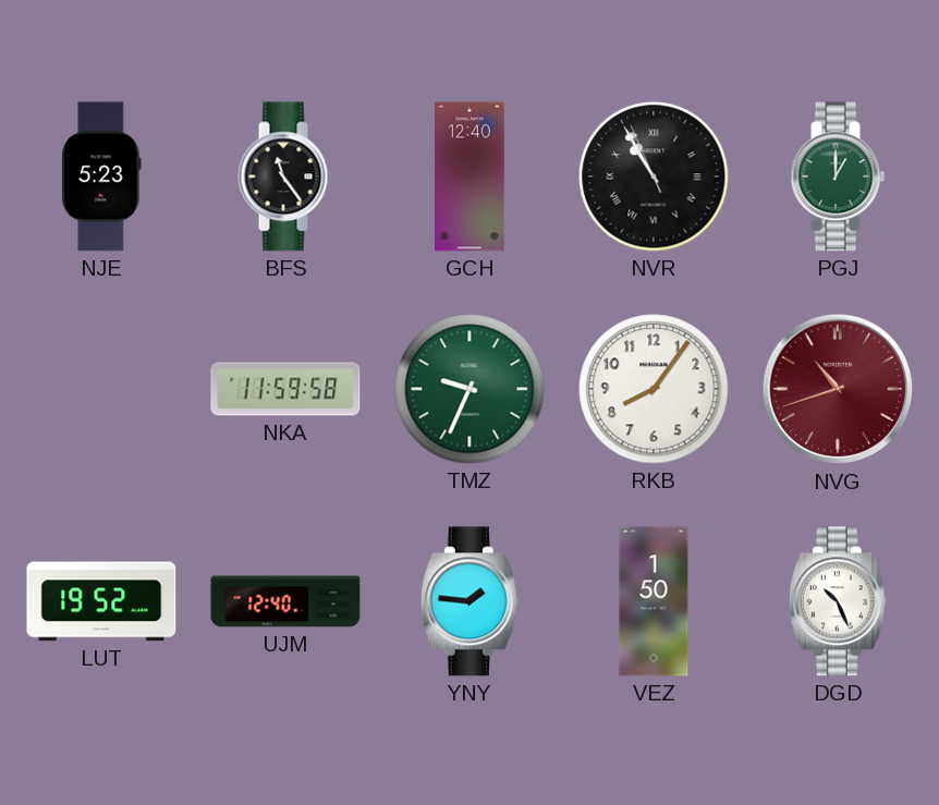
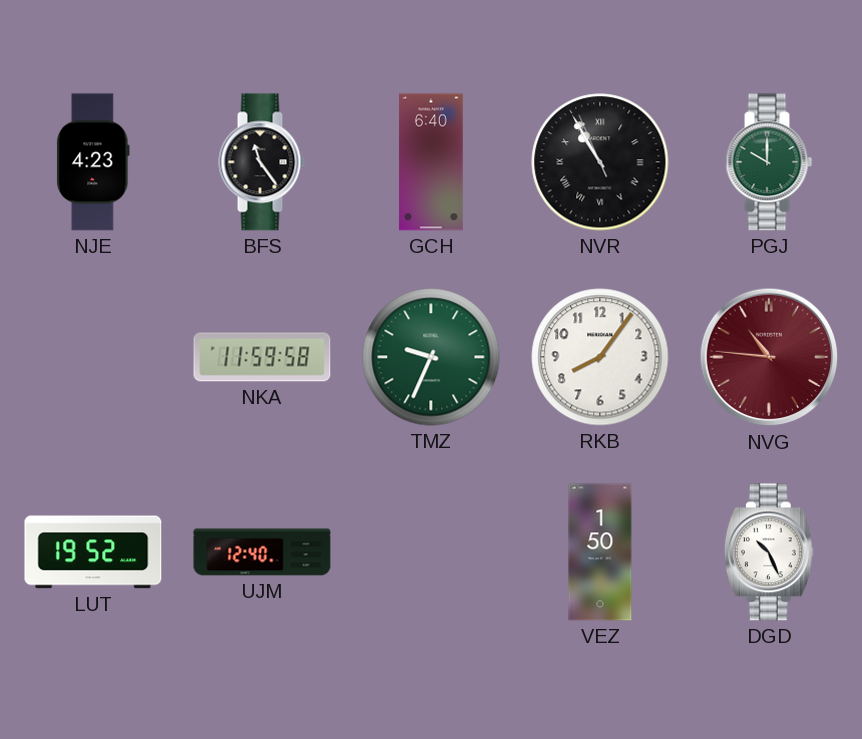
NJE: 5:23 -> 4:23 (93, 162)
GCH: 12:40 -> 6:40 (431, 162)
PGJ: 1:00 -> 10:00 (769, 162)
NVG: 10:42 -> 10:46 (769, 357)
YNY: 1:46 -> none (469, 601)
